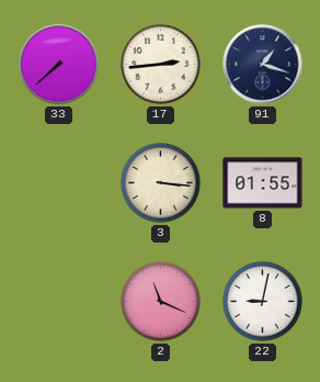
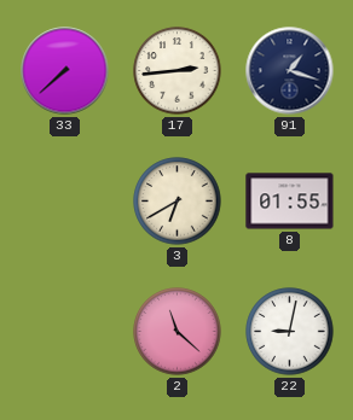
3: 3:16 -> 6:40 (178, 202)
2: 11:19 -> 11:22 (178, 332)
